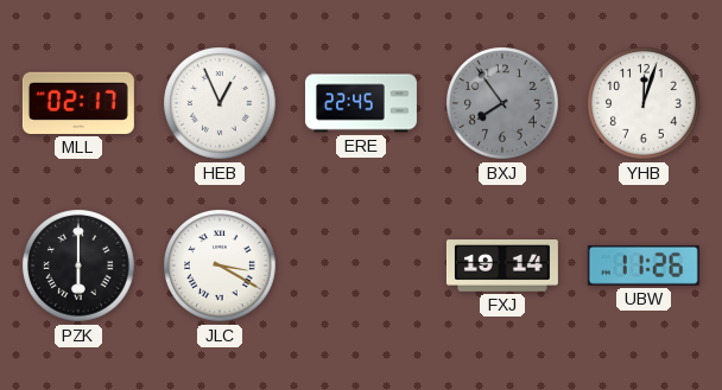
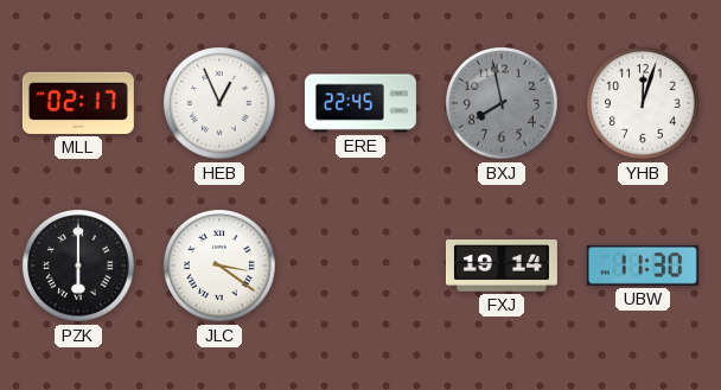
BXJ: 7:54 -> 7:58 (503, 104)
JLC: 3:20 -> 3:21 (221, 267)
UBW: 11:26 -> 11:30 (643, 266)
